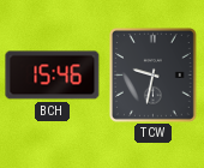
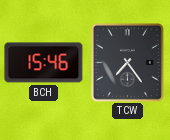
TCW: 9:32 -> 7:24 (127, 63)
